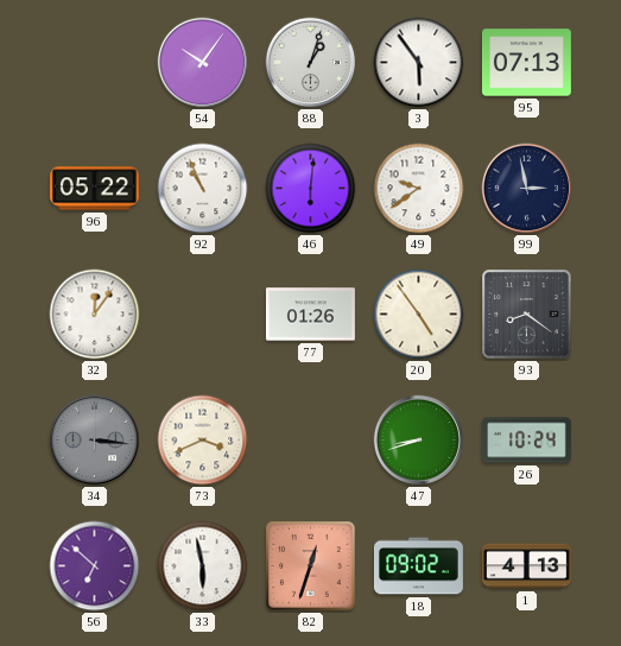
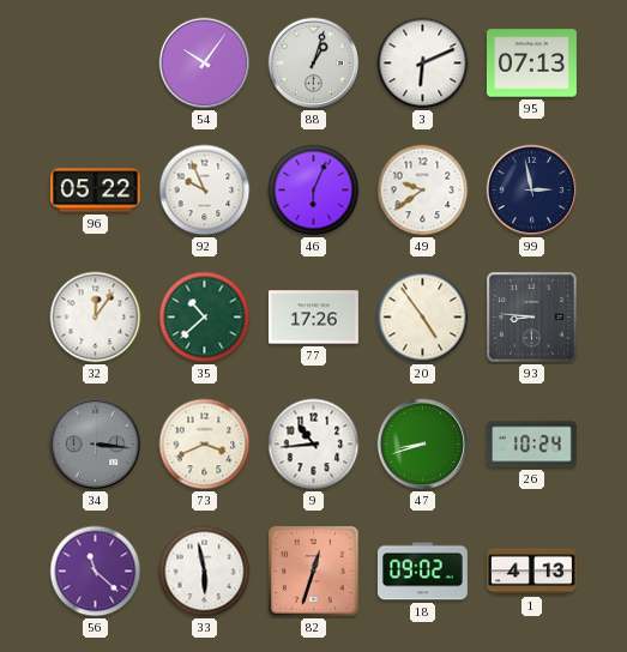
3: 5:54 -> 6:11 (423, 64)
92: 10:56 -> 9:56 (205, 191)
46: 6:01 -> 6:04 (314, 191)
35: none -> 10:38 (205, 318)
77: 01:26 -> 17:26 (313, 318)
93: 8:21 -> 8:46 (532, 318)
9: none -> 10:44 (314, 445)
56: 6:52 -> 11:22 (96, 572)
